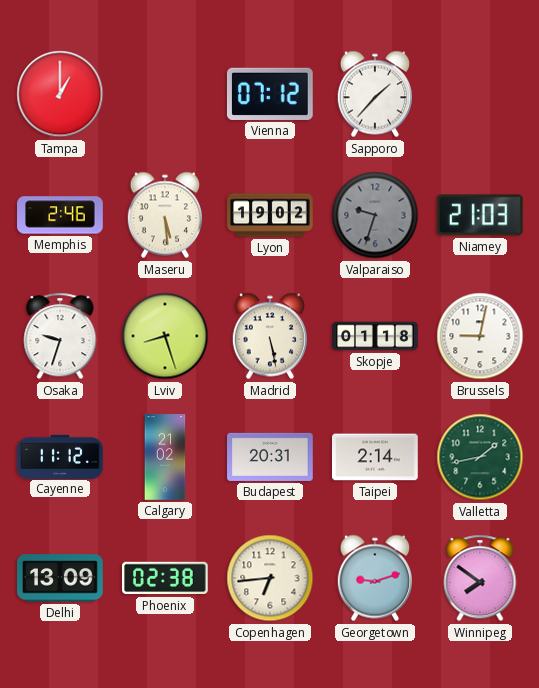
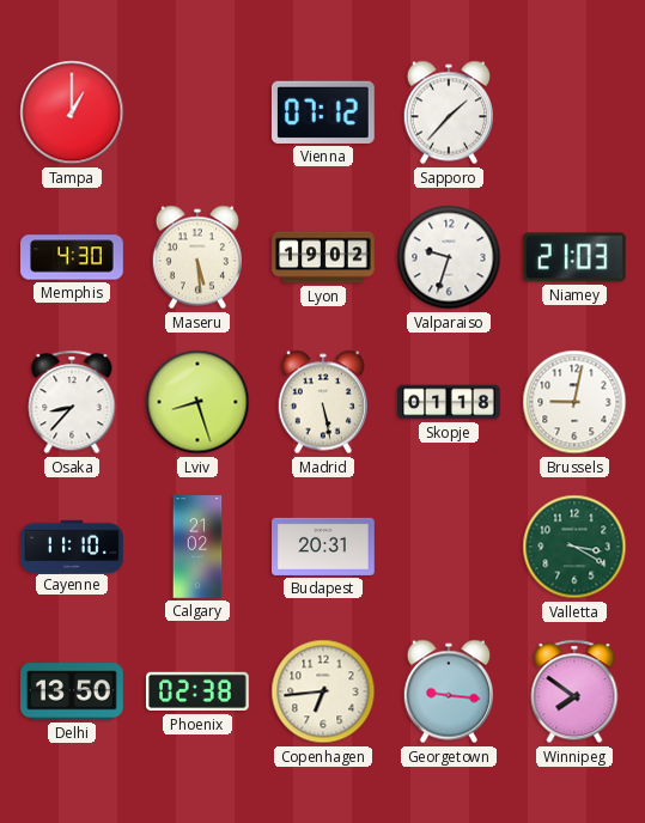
Memphis: 2:46 -> 4:30 (72, 257)
Valparaiso dial: grey -> white (449, 257)
Osaka: 9:33 -> 8:37 (72, 402)
Cayenne: 11:12 -> 11:10 (72, 545)
Taipei: 2:14 -> none (375, 457)
Valletta: 1:43 -> 3:20 (574, 547)
Delhi: 13:09 -> 13:50 (73, 691)
Georgetown: 9:12 -> 9:16 (448, 691)
